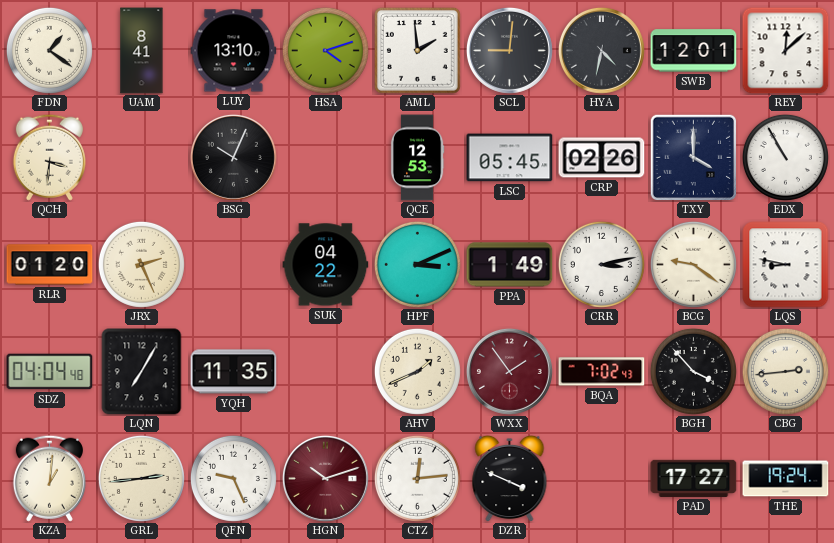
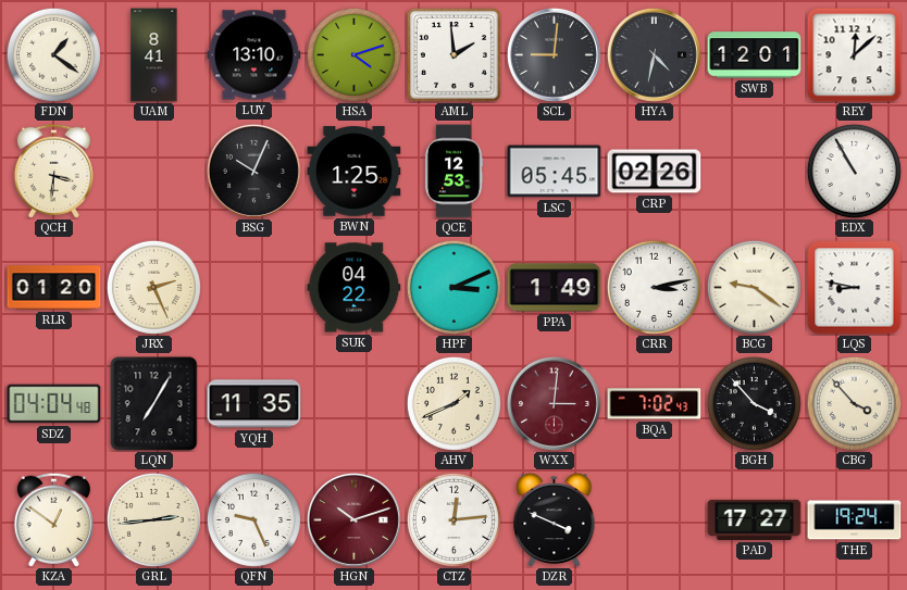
BWN: none -> 1:25 (355, 172)
TXY: 4:00 -> none (693, 157)
WXX: 1:54 -> 3:01 (554, 403)
CBG: 2:44 -> 3:53 (854, 403)
KZA: 1:01 -> 12:51 (53, 519)
